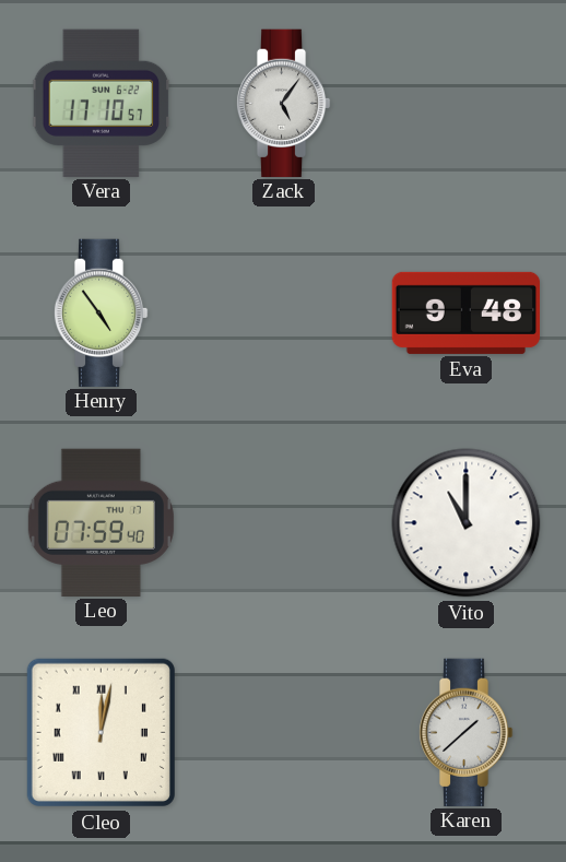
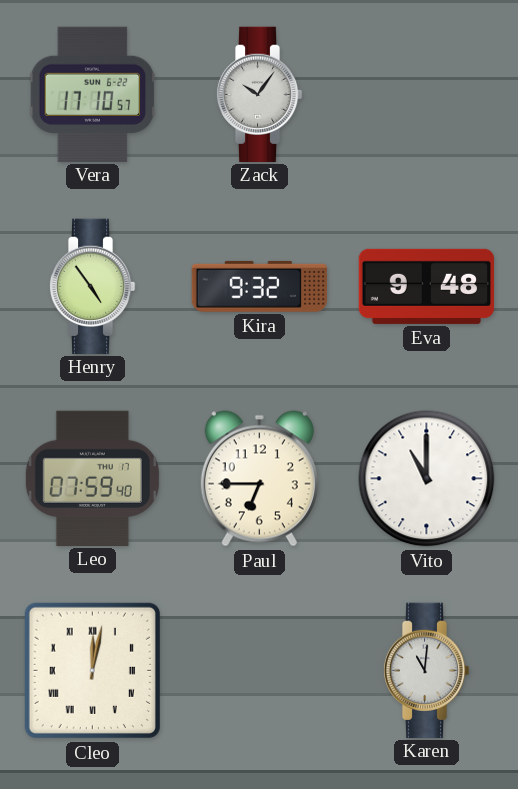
Zack: 5:06 -> 10:06 (259, 94)
Kira: none -> 9:32 (259, 286)
Paul: none -> 6:45 (259, 479)
Karen: 1:38 -> 11:01 (426, 670)
